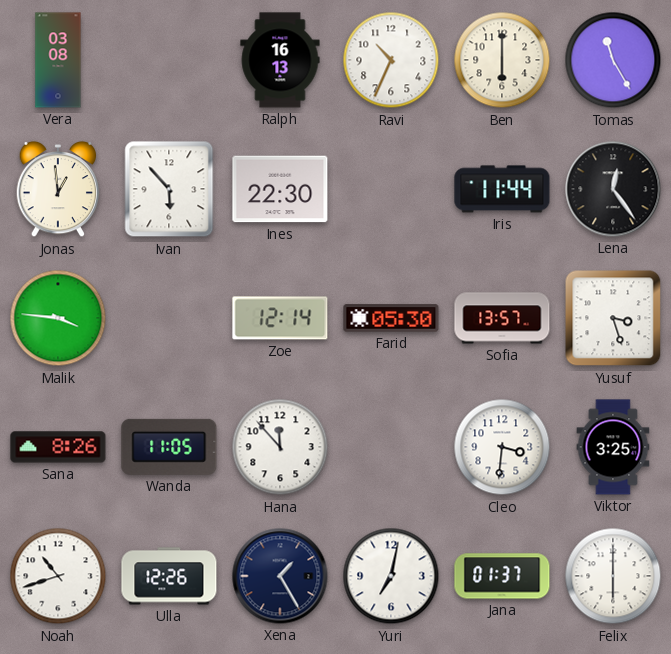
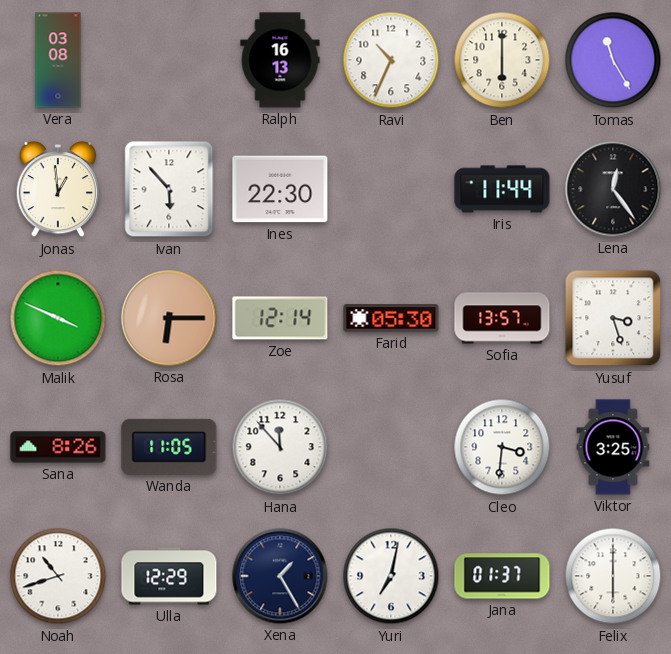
Malik: 3:46 -> 3:49 (58, 318)
Rosa: none -> 6:15 (169, 318)
Ulla: 12:26 -> 12:29 (169, 576)
